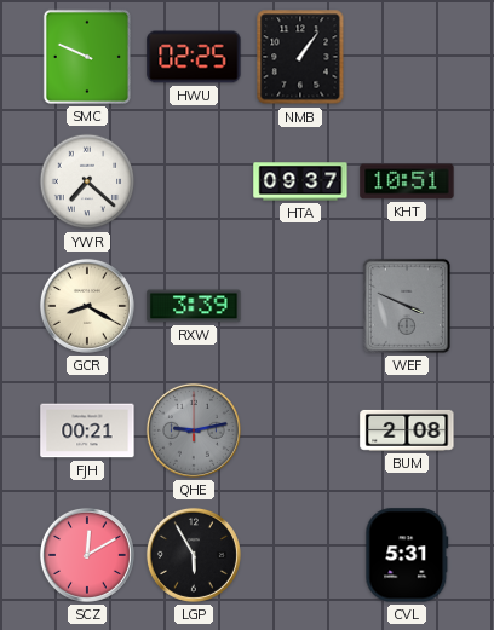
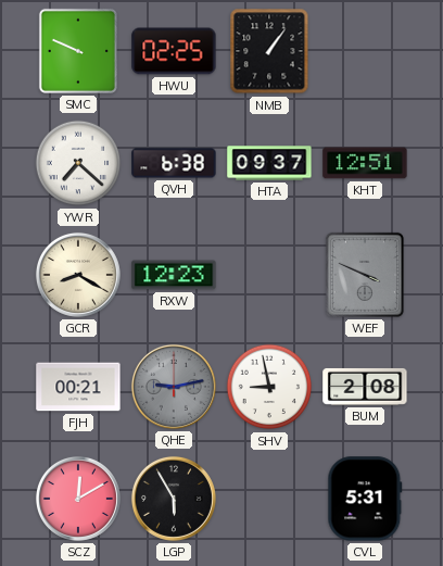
QVH: none -> 6:38 (174, 163)
KHT: 10:51 -> 12:51 (365, 163)
RXW: 3:39 -> 12:23 (174, 275)
SHV: none -> 8:58 (269, 387)
